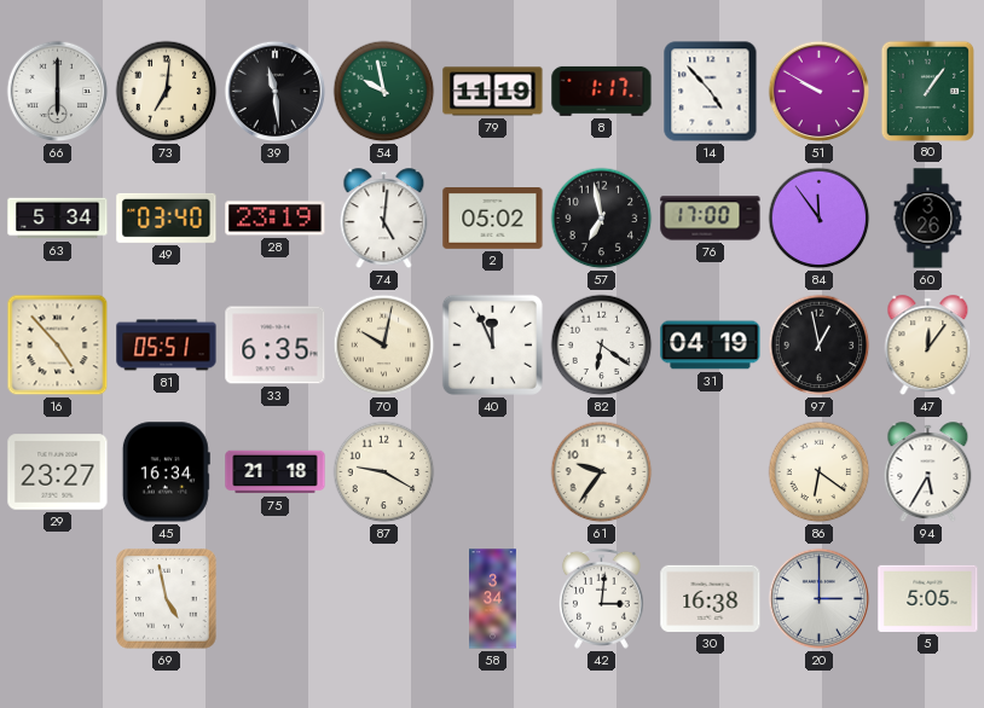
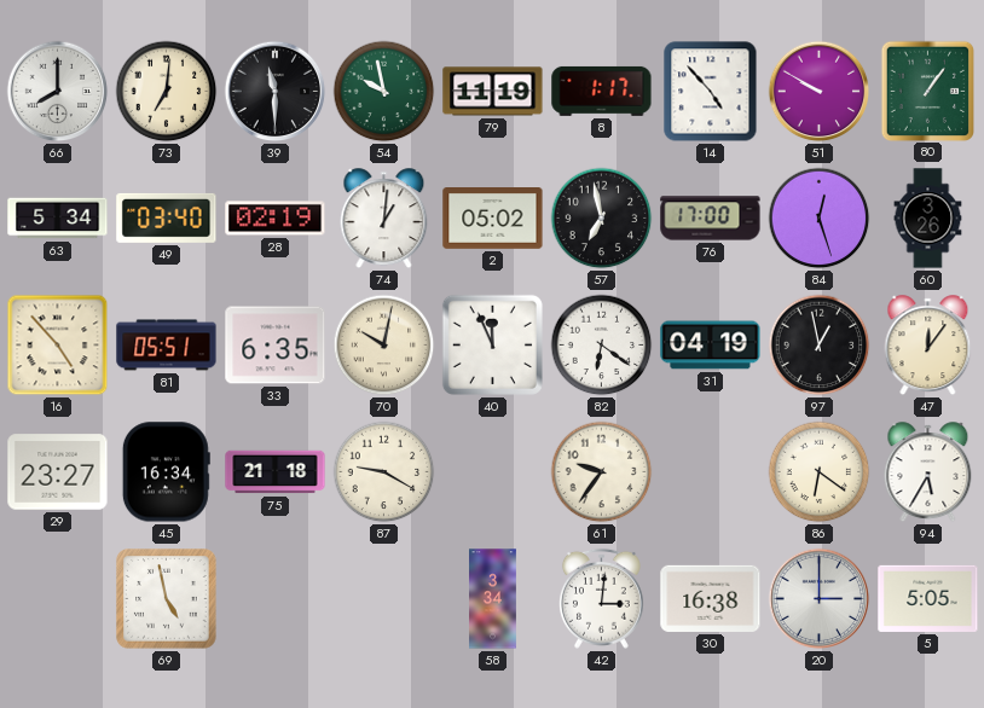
66: 6:00 -> 8:00 (58, 92)
39: 11:29 -> 11:30 (276, 92)
28: 23:19 -> 02:19 (276, 219)
74: 5:01 -> 1:01 (384, 219)
84: 11:54 -> 12:27 (820, 219)
